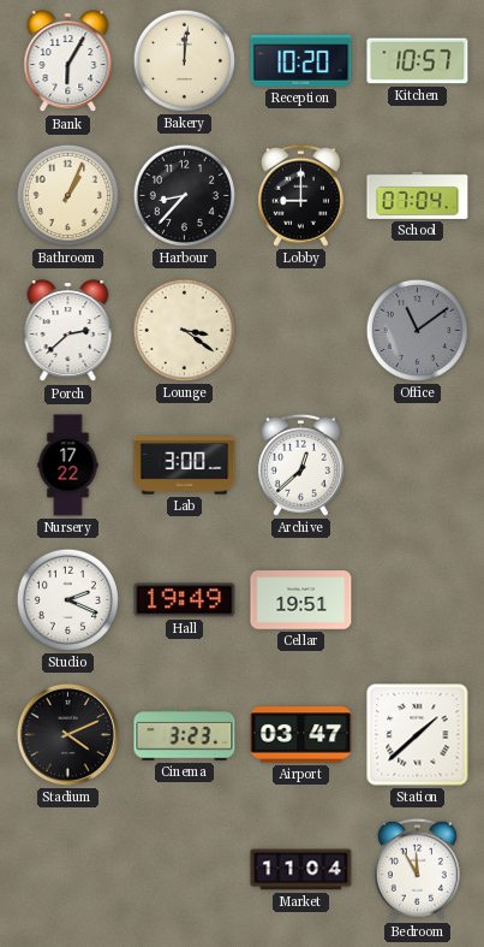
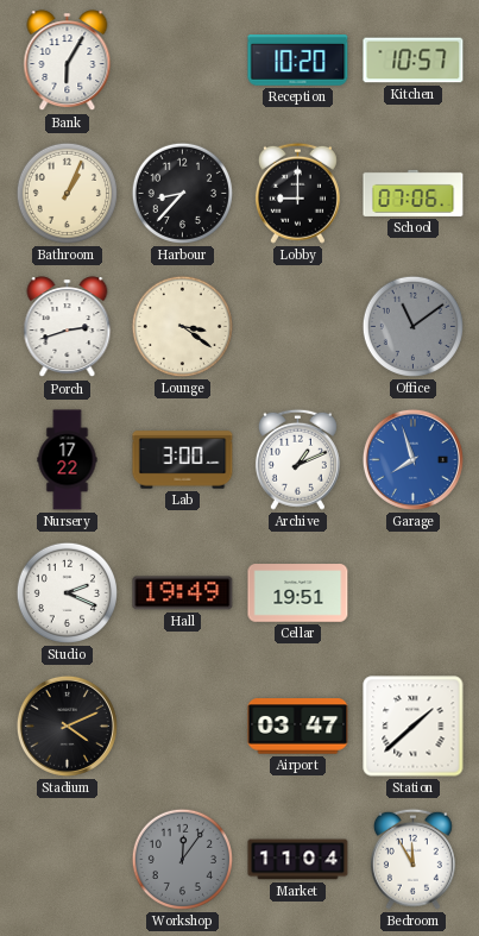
Bakery: 12:01 -> none (184, 60)
School: 07:04 -> 07:06 (414, 193)
Porch: 2:38 -> 2:42 (68, 327)
Archive: 12:38 -> 1:11 (297, 459)
Garage: none -> 7:57 (412, 459)
Cinema: 3:23 -> none (185, 735)
Workshop: none -> 12:06 (182, 859)
